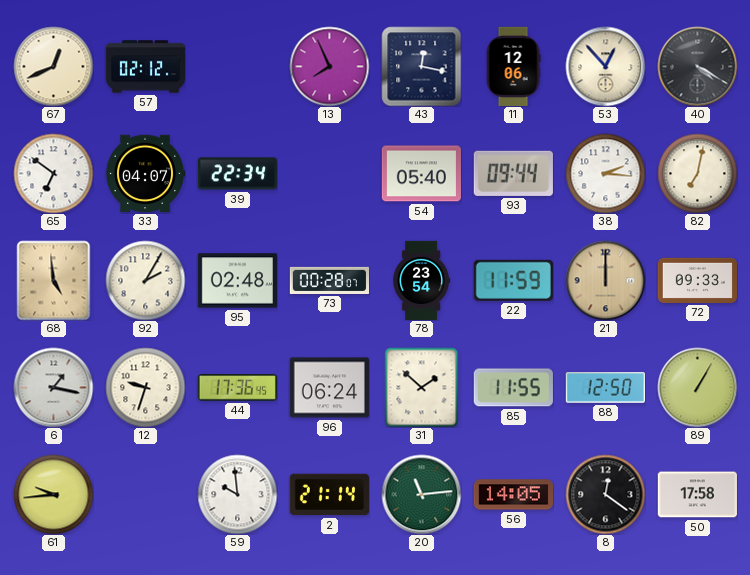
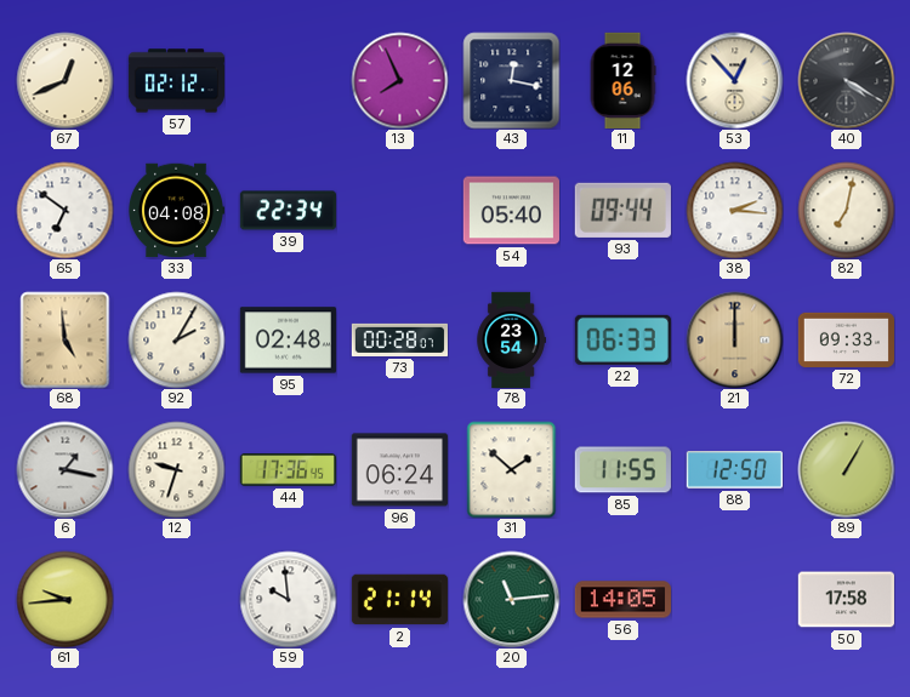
33: 04:07 -> 04:08 (176, 211)
22: 11:59 -> 06:33 (622, 339)
8: 12:21 -> none (605, 494)
